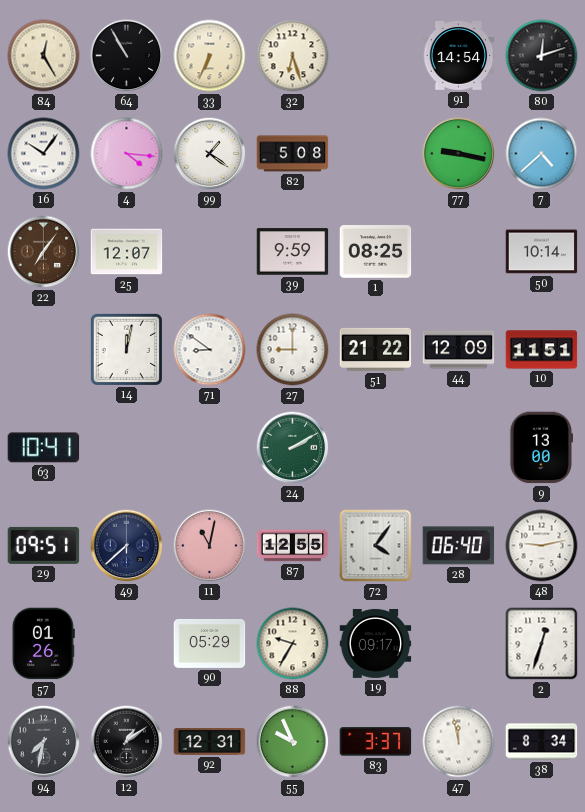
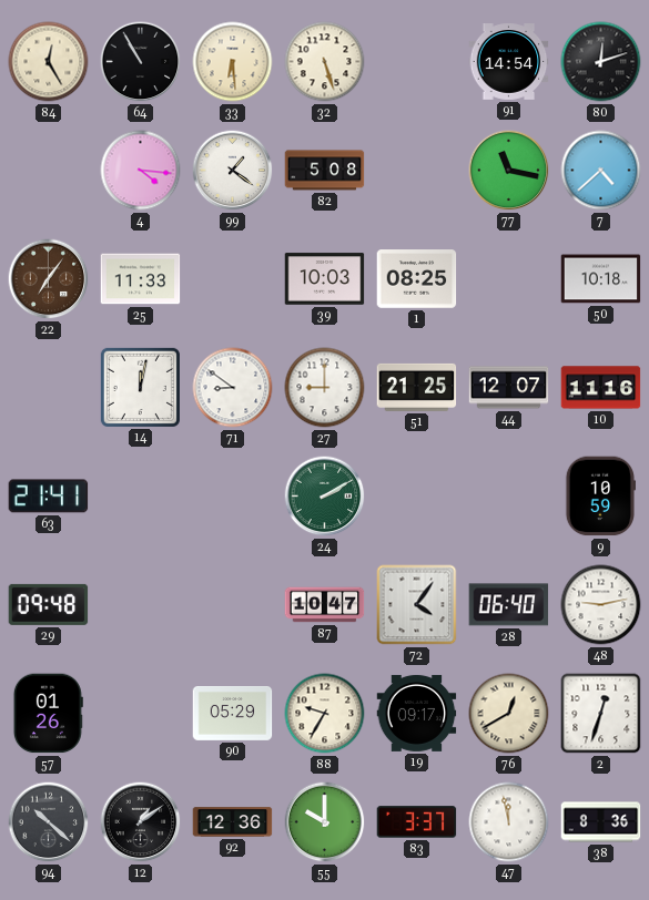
33: 6:34 -> 6:29 (233, 62)
32: 6:27 -> 5:27 (325, 62)
16: 10:06 -> none (44, 154)
77: 9:17 -> 11:17 (509, 171)
25: 12:07 -> 11:33 (141, 279)
39: 9:59 -> 10:03 (325, 279)
50: 10:14 -> 10:18 (601, 279)
51: 21:22 -> 21:25 (417, 387)
44: 12:09 -> 12:07 (509, 388)
10: 11:51 -> 11:16 (601, 388)
63: 10:41 -> 21:41 (49, 497)
9: 13:00 -> 10:59 (599, 497)
29: 09:51 -> 09:48 (49, 604)
49: 7:38 -> none (127, 546)
11: 11:02 -> none (210, 546)
87: 12:55 -> 10:47 (325, 605)
76: none -> 12:40 (509, 714)
94: 7:32 -> 10:22 (49, 822)
92: 12:31 -> 12:36 (233, 822)
55: 9:56 -> 10:00 (325, 822)
38: 8:34 -> 8:36 (601, 822)
